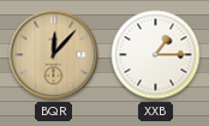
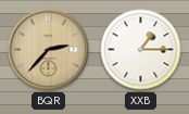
BQR: 12:07 -> 2:37 (49, 50)
